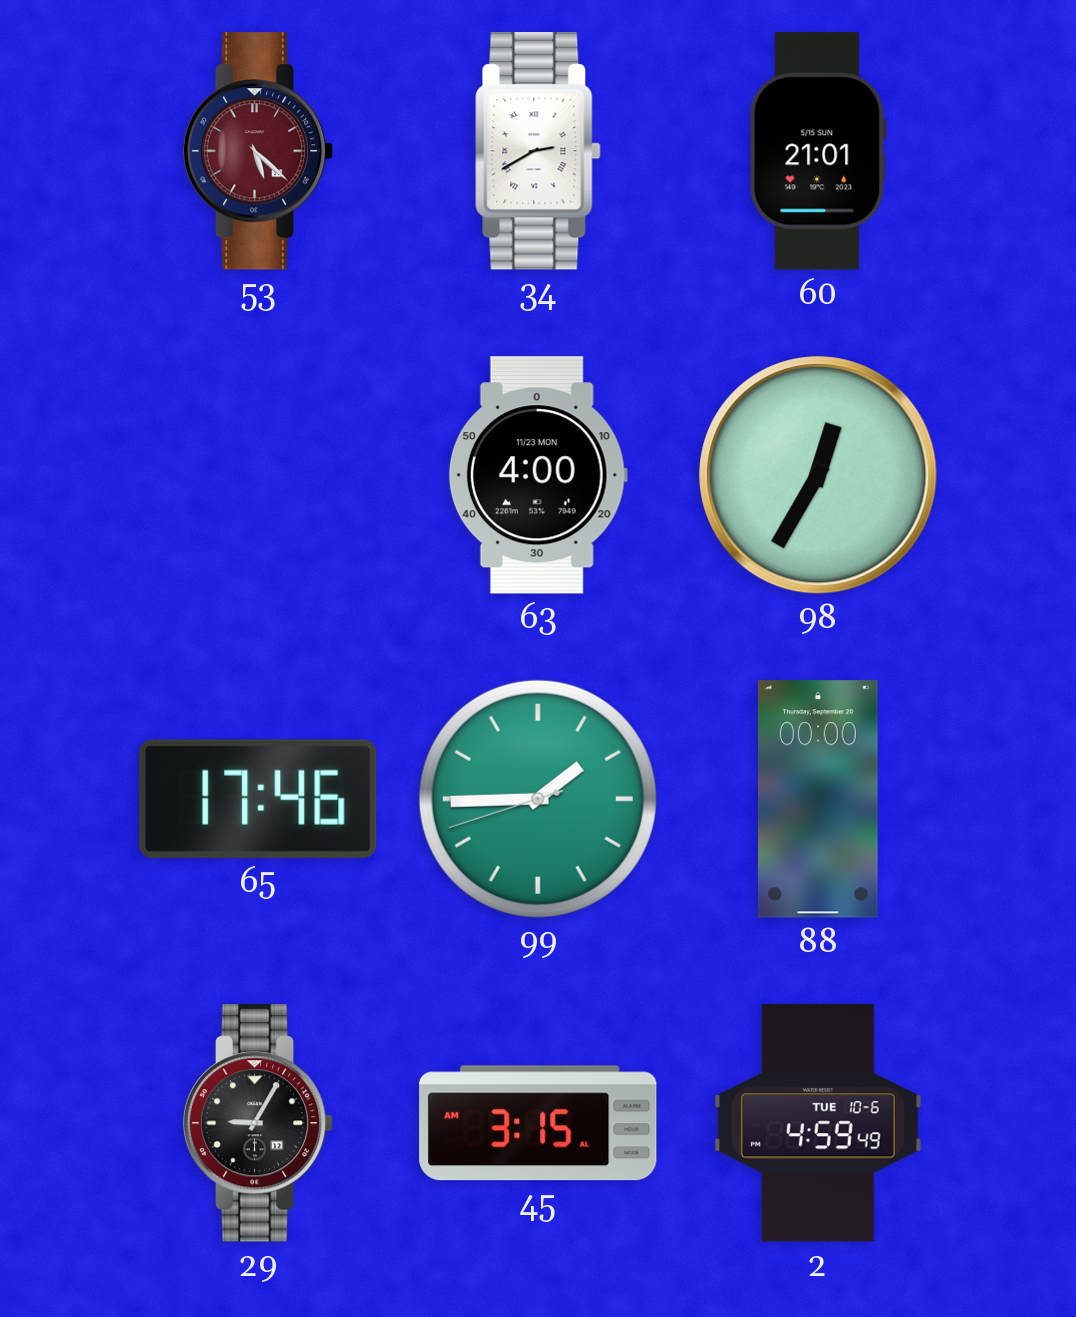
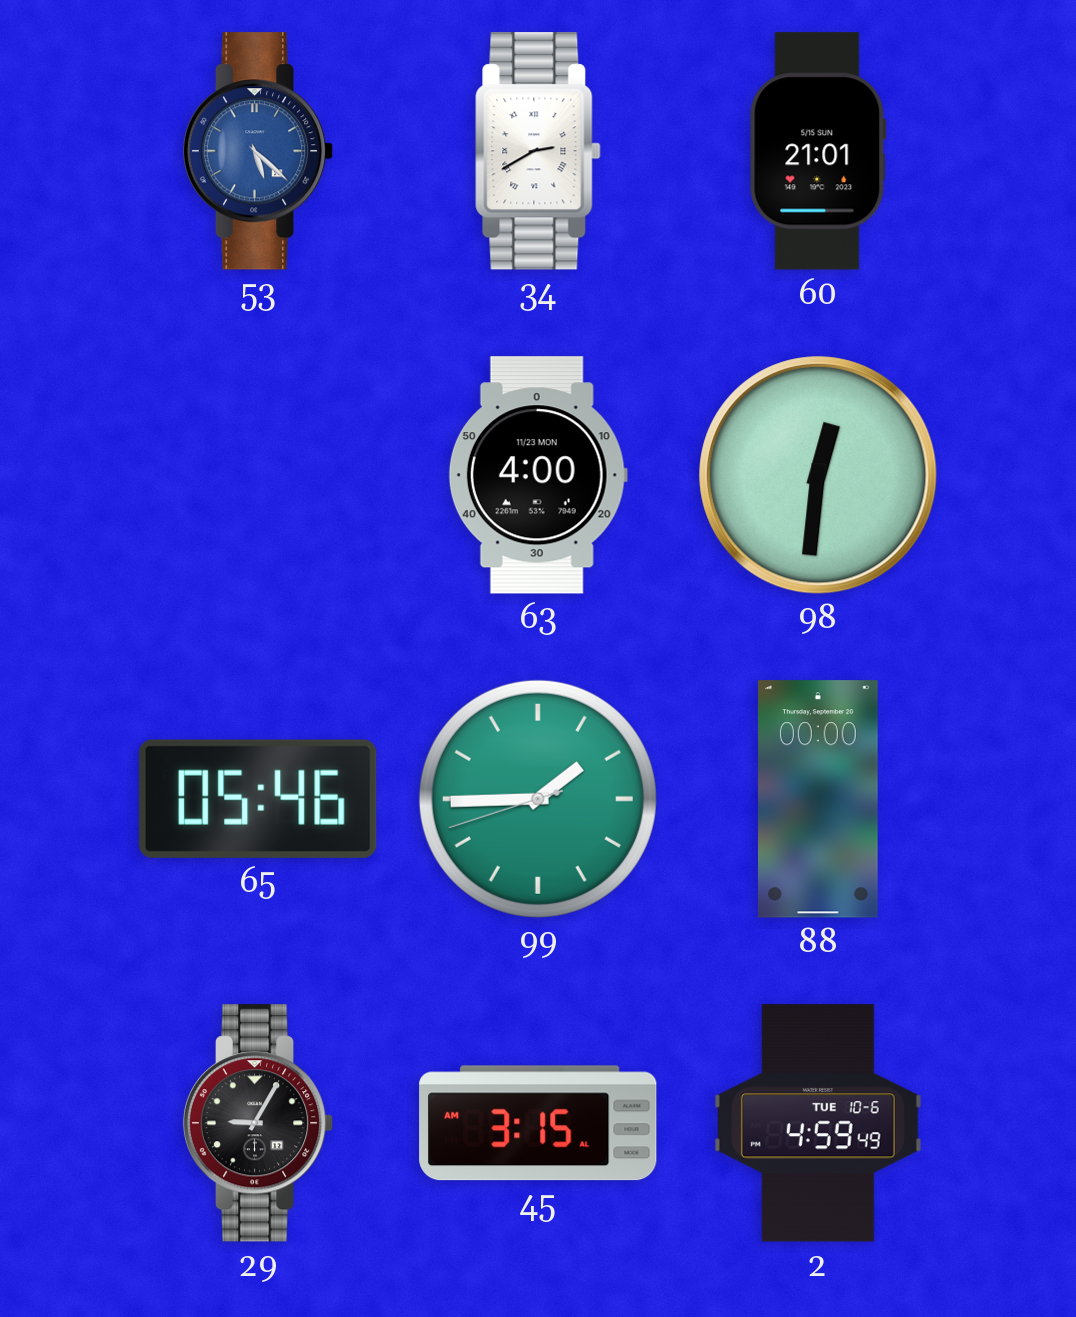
53 dial: burgundy -> blue (258, 151)
98: 12:35 -> 12:31 (818, 475)
65: 17:46 -> 05:46 (259, 799)
